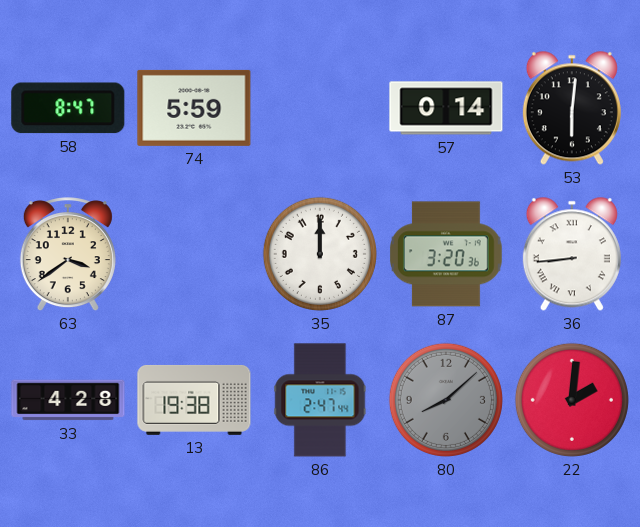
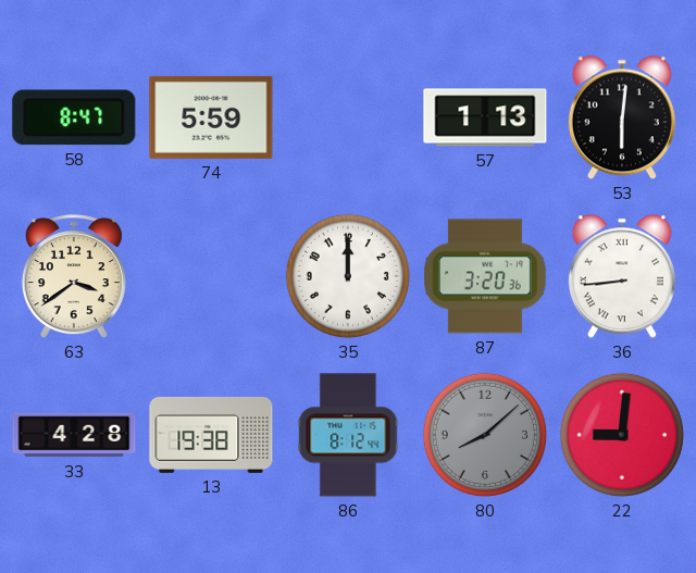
57: 0:14 -> 1:13 (485, 117)
86: 2:47 -> 8:12 (348, 435)
22: 2:01 -> 9:01 (622, 435)
